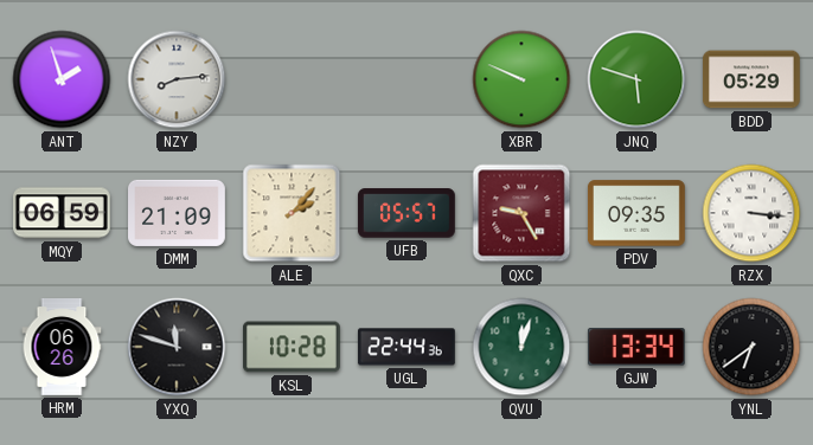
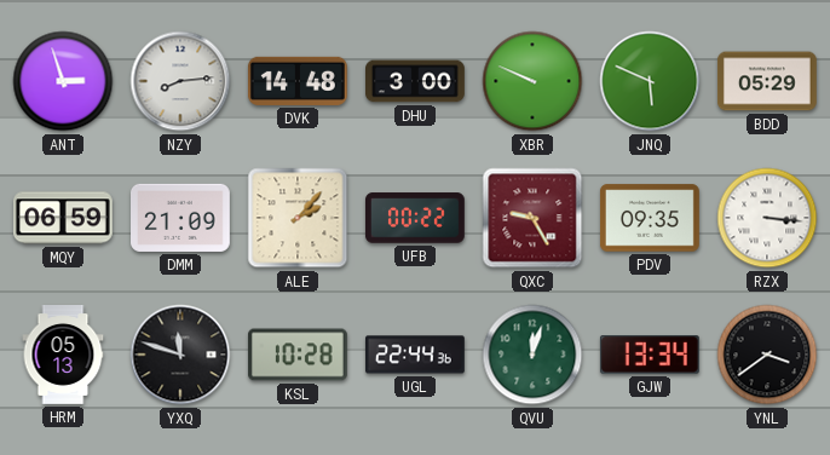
ANT: 1:57 -> 2:57 (63, 81)
DVK: none -> 14:48 (298, 81)
DHU: none -> 3:00 (416, 81)
JNQ: 5:48 -> 5:49 (650, 81)
UFB: 05:57 -> 00:22 (415, 218)
HRM: 06:26 -> 05:13 (63, 356)
YNL: 6:39 -> 3:39 (767, 355)
